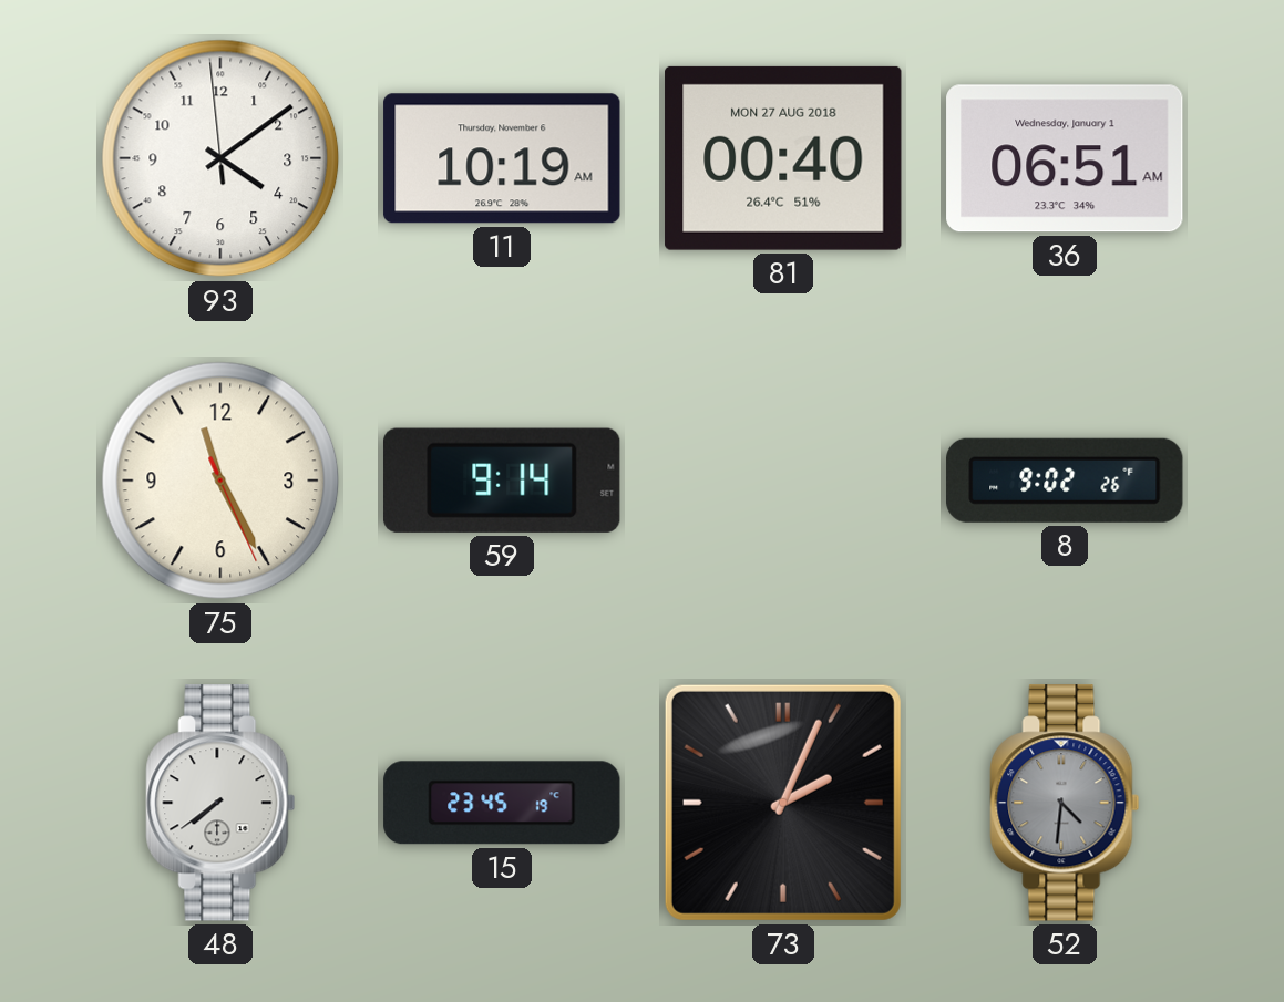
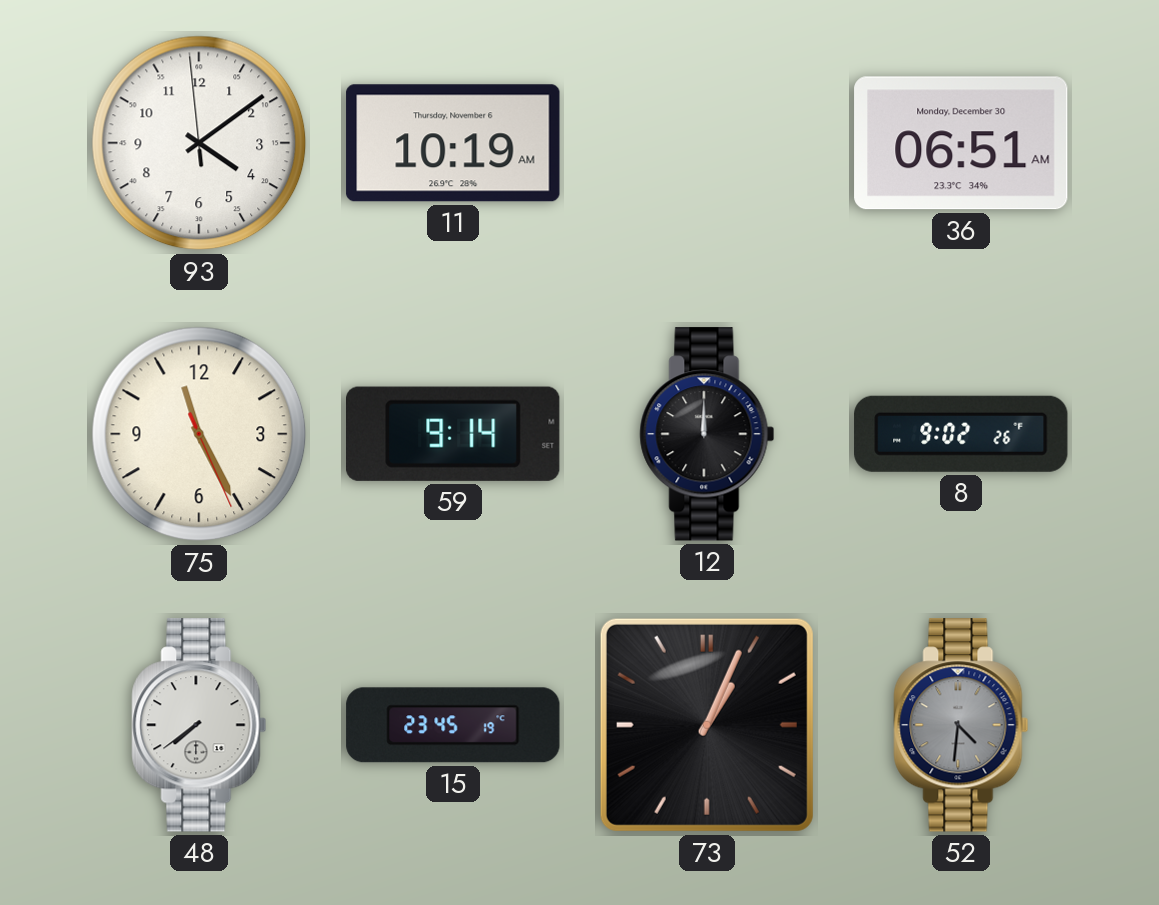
81: 00:40 -> none (783, 158)
36 date: Wednesday, January 1 -> Monday, December 30 (961, 143)
12: none -> 12:00 (707, 434)
73: 2:04 -> 1:04 (707, 725)
